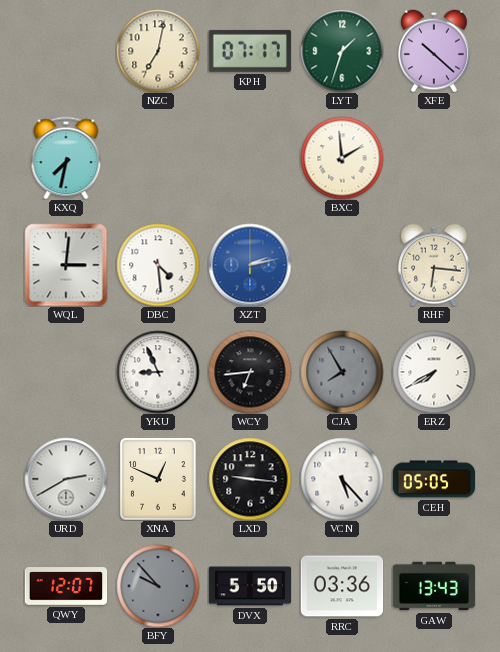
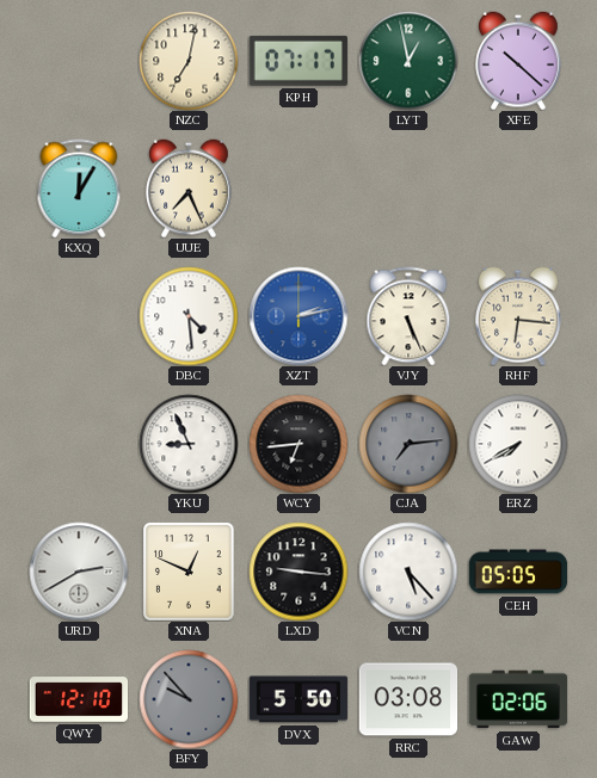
LYT: 1:33 -> 12:58 (408, 61)
KXQ: 7:32 -> 12:05 (79, 189)
UUE: none -> 7:26 (190, 189)
BXC: 1:59 -> none (342, 158)
WQL: 3:01 -> none (66, 265)
VJY: none -> 5:26 (408, 316)
CJA: 7:55 -> 7:14 (408, 444)
QWY: 12:07 -> 12:10 (79, 699)
RRC: 03:36 -> 03:08 (408, 699)
GAW: 13:43 -> 02:06 (518, 699)
